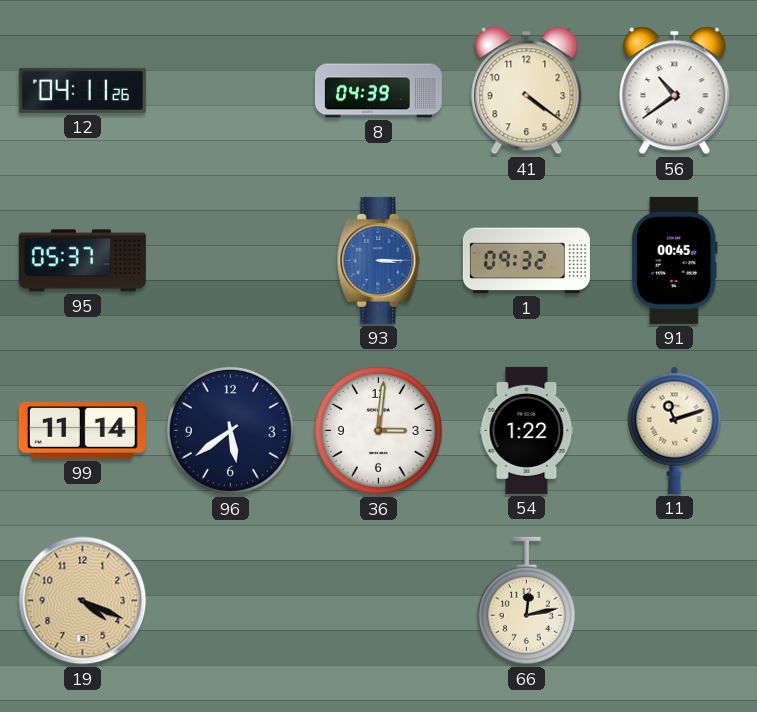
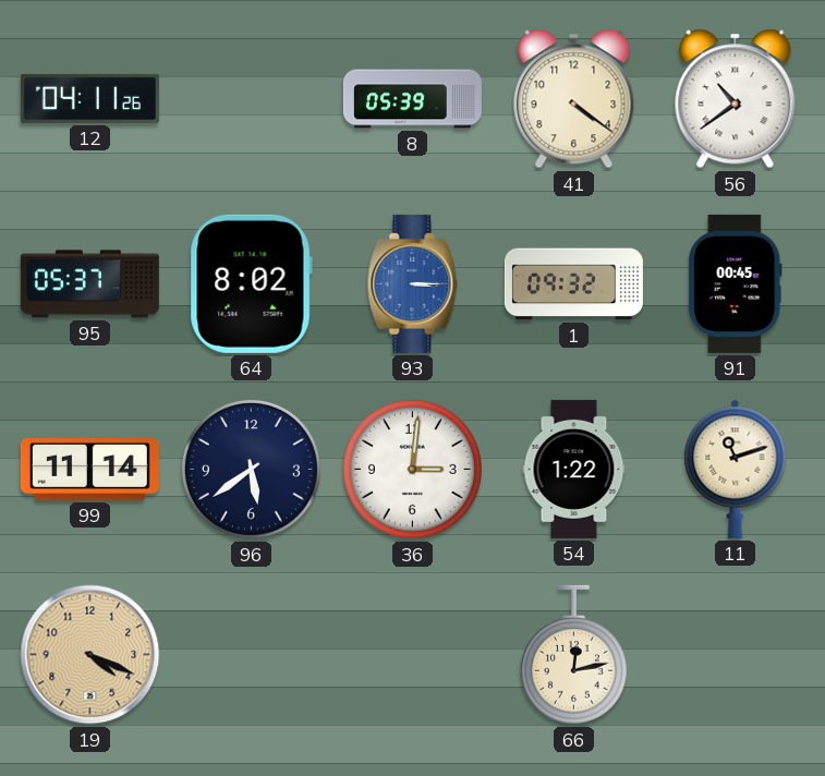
8: 04:39 -> 05:39 (412, 99)
64: none -> 8:02 (251, 283)
